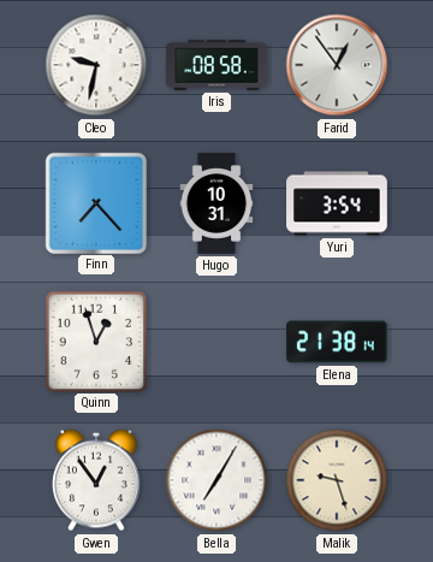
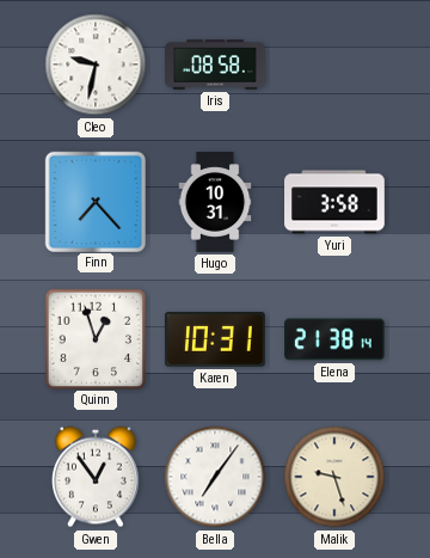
Farid: 12:54 -> none (337, 65)
Yuri: 3:54 -> 3:58 (334, 202)
Karen: none -> 10:31 (215, 341)
Bella: 7:05 -> 7:06 (215, 477)
